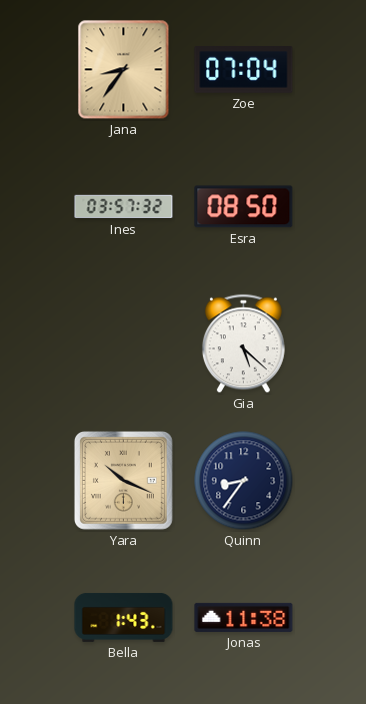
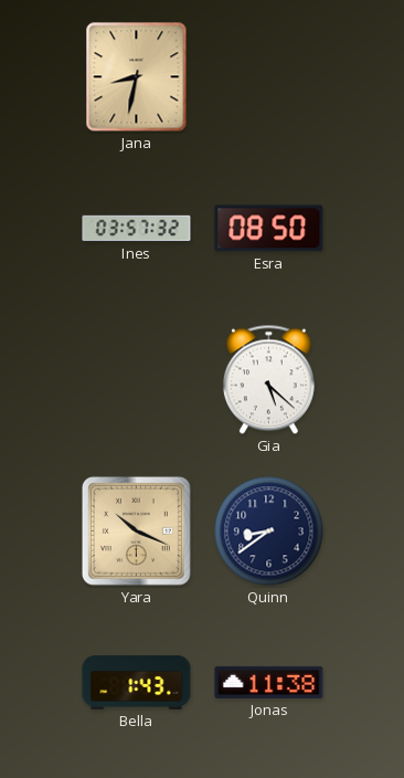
Jana: 8:36 -> 8:32 (137, 77)
Zoe: 07:04 -> none (244, 70)
Quinn: 8:36 -> 8:39 (269, 532)
